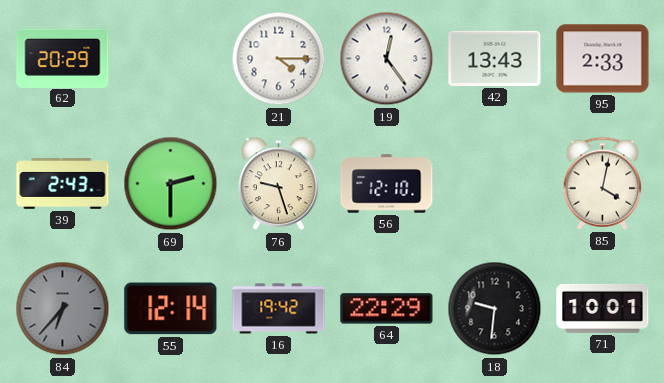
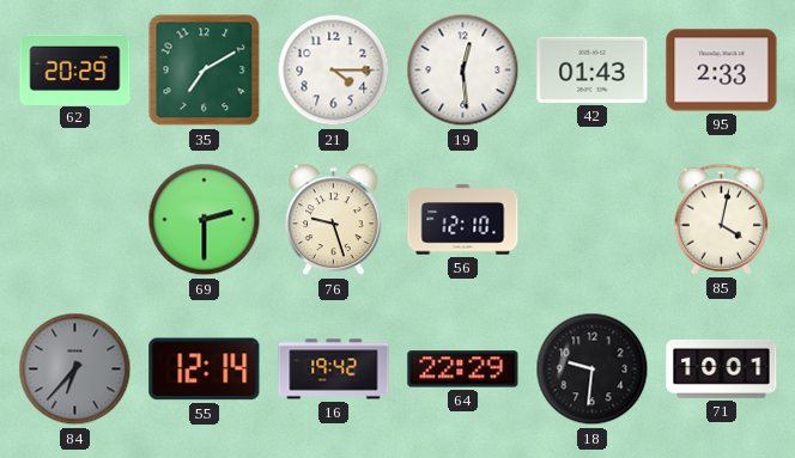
35: none -> 7:10 (205, 71)
19: 12:24 -> 12:29 (463, 71)
42: 13:43 -> 01:43 (593, 69)
39: 2:43 -> none (63, 184)
